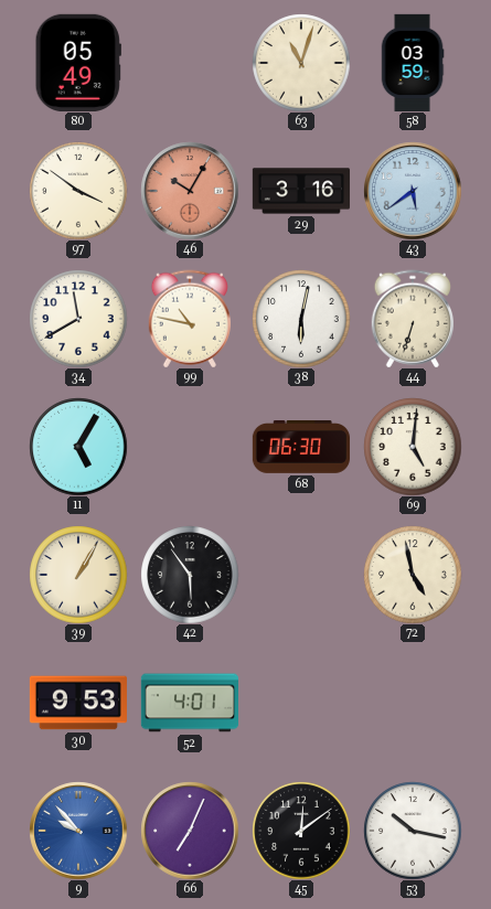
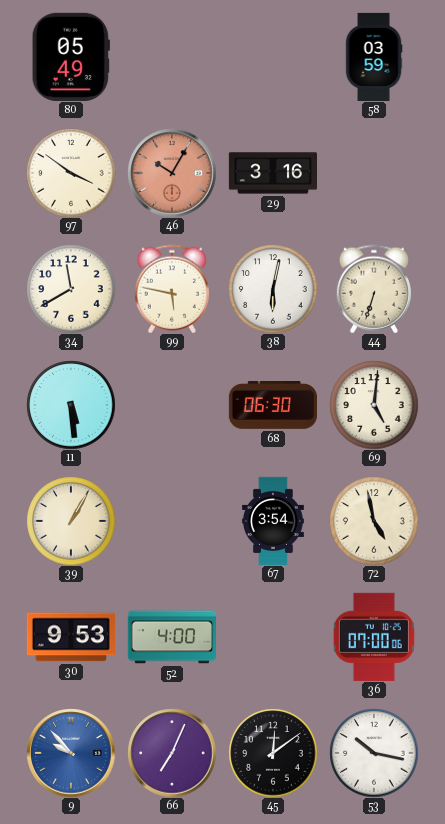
63: 11:03 -> none (301, 63)
43: 5:39 -> none (413, 191)
99: 10:47 -> 5:47 (172, 289)
11: 5:05 -> 5:29 (71, 405)
42: 5:54 -> none (190, 575)
67: none -> 3:54 (274, 520)
52: 4:01 -> 4:00 (171, 637)
36: none -> 07:00 (374, 637)
